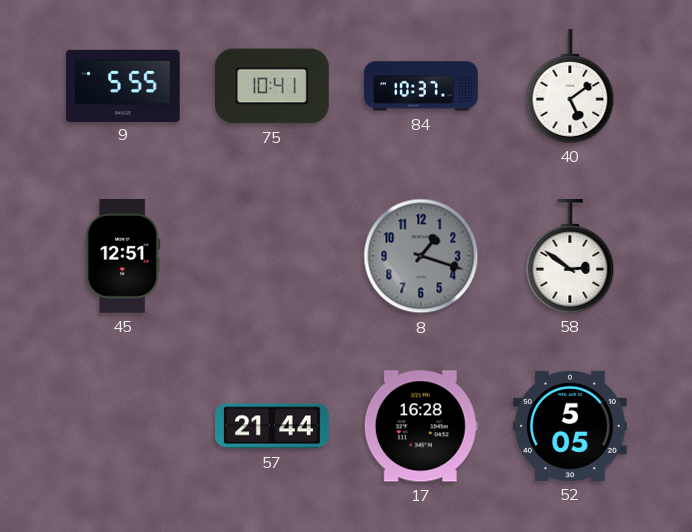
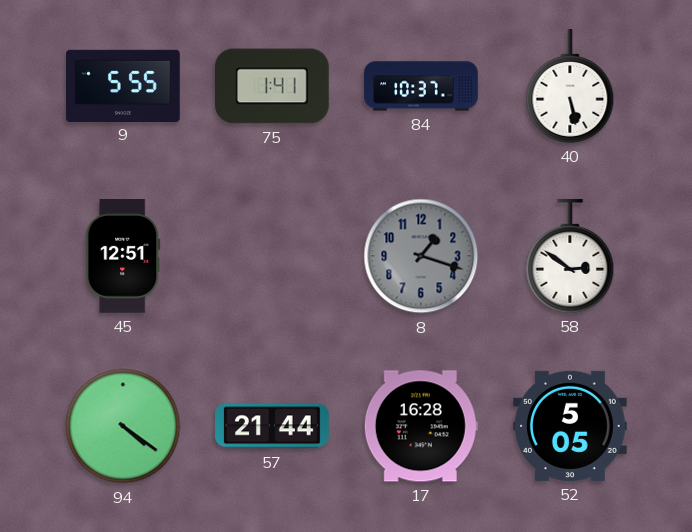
75: 10:41 -> 1:41 (273, 86)
40: 5:09 -> 5:28 (570, 86)
94: none -> 4:21 (123, 426)
